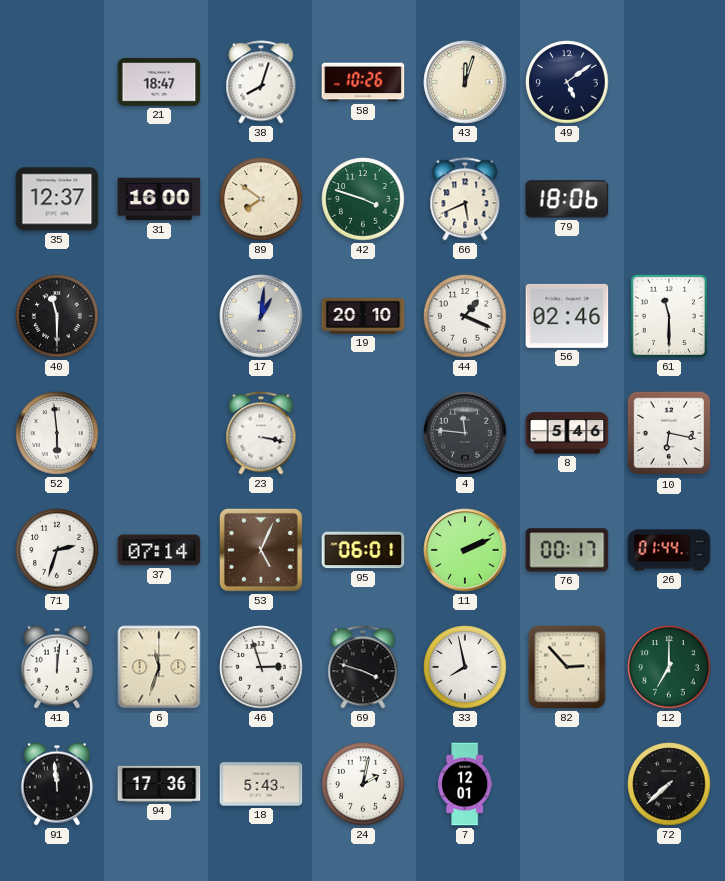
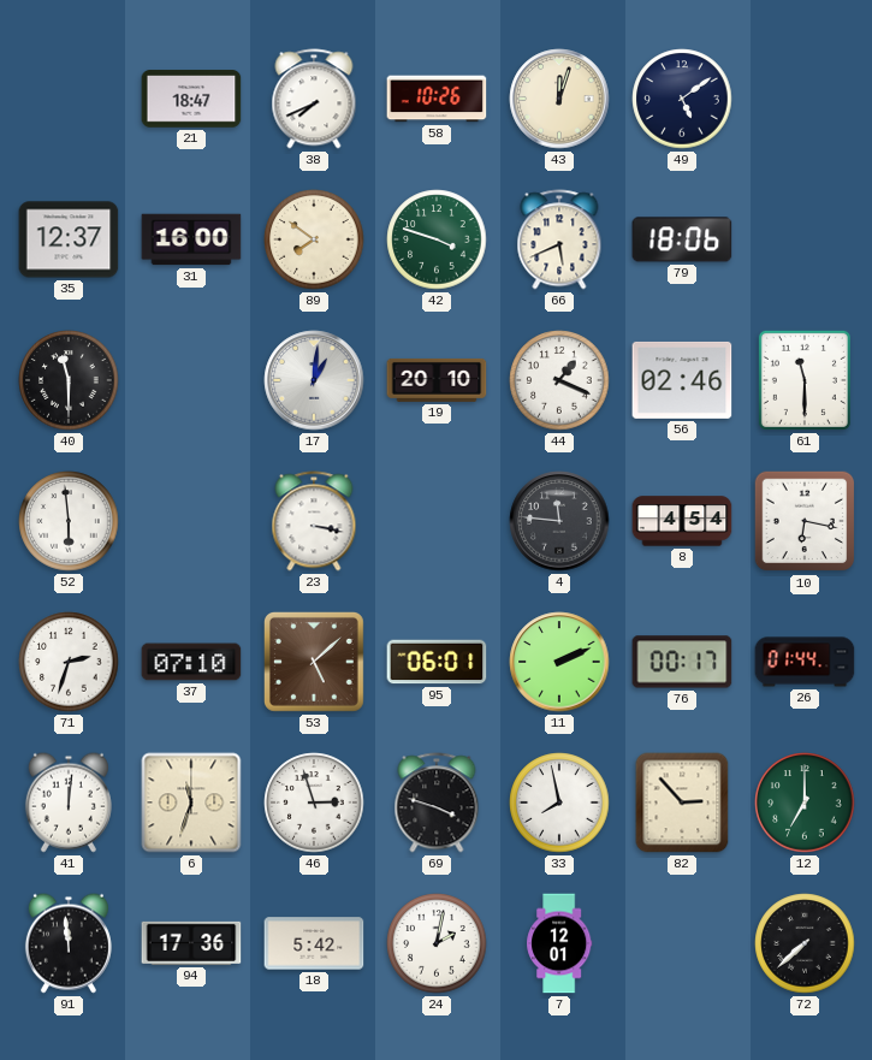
38: 8:03 -> 7:41 (314, 99)
8: 5:46 -> 4:54 (682, 521)
37: 07:14 -> 07:10 (191, 662)
53: 5:04 -> 5:08 (314, 662)
18: 5:43 -> 5:42 (314, 943)
